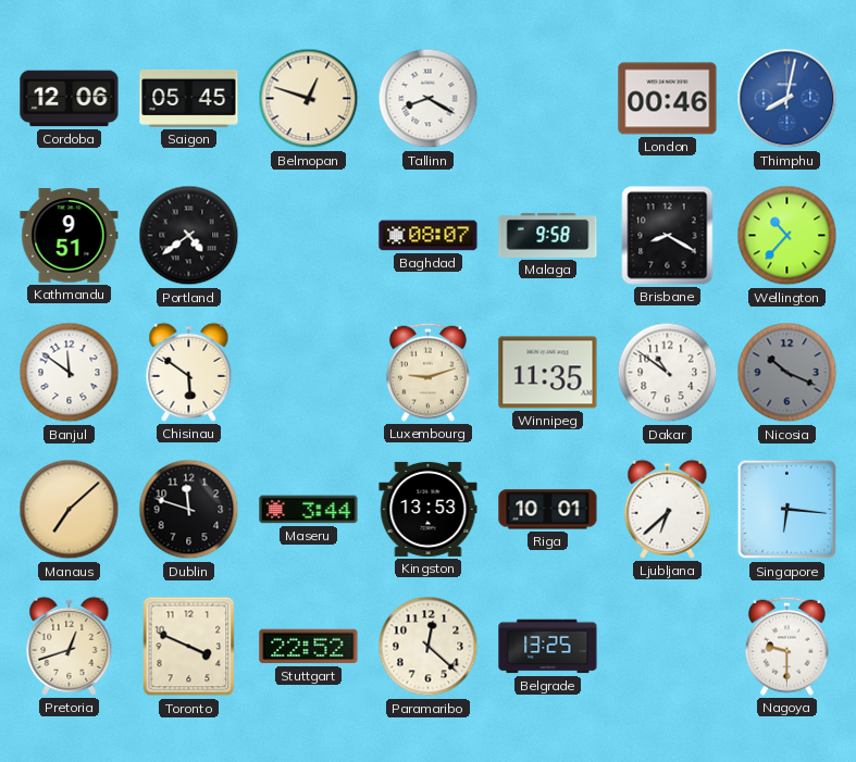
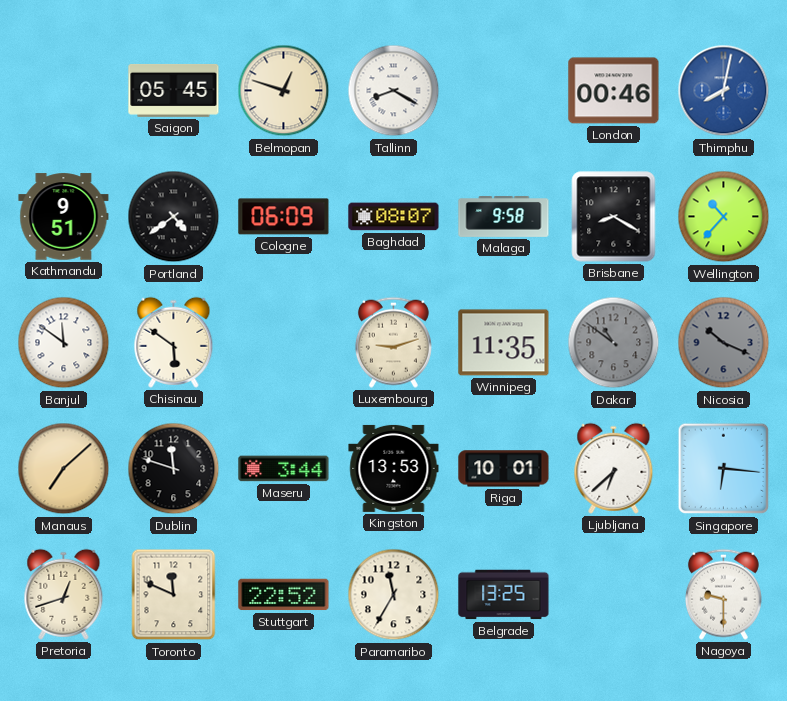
Cordoba: 12:06 -> none (70, 99)
Cologne: none -> 06:09 (284, 217)
Dakar dial: white -> grey (614, 343)
Toronto: 3:49 -> 11:49 (174, 595)
Paramaribo: 12:22 -> 11:35 (394, 595)
